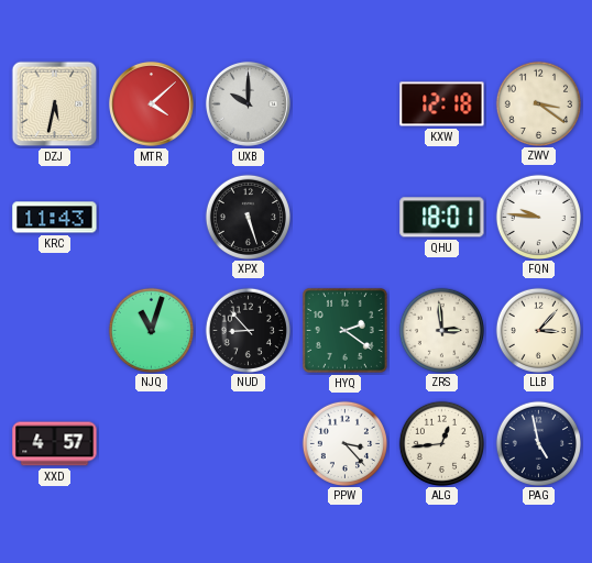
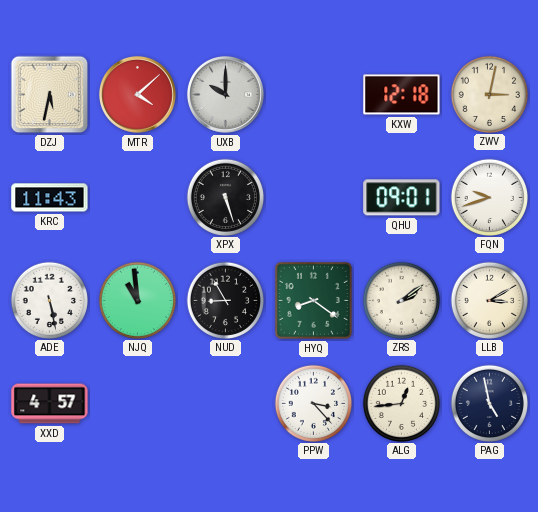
ZWV: 3:21 -> 3:02 (489, 94)
QHU: 18:01 -> 09:01 (402, 198)
FQN: 9:46 -> 9:42 (489, 197)
ADE: none -> 5:28 (49, 300)
NJQ: 11:03 -> 10:59 (137, 300)
NUD: 8:53 -> 8:55 (225, 300)
HYQ: 2:21 -> 8:21 (313, 300)
ZRS: 2:59 -> 2:09 (401, 300)
LLB: 3:07 -> 3:10 (489, 300)
